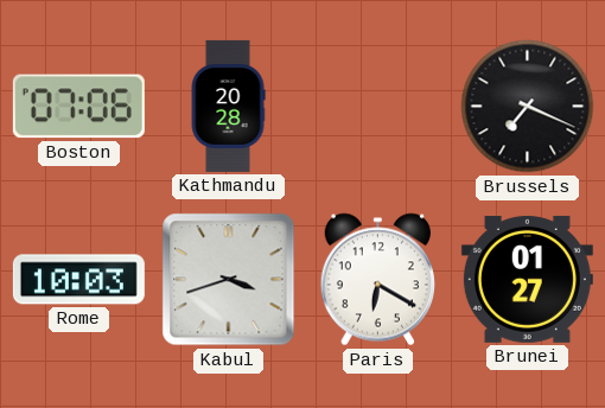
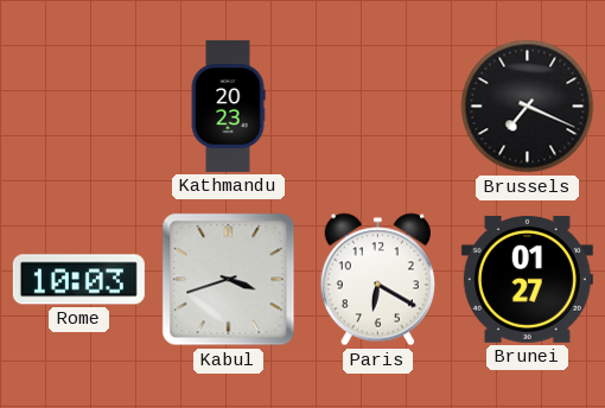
Boston: 07:06 -> none (78, 107)
Kathmandu: 20:28 -> 20:23 (228, 106)
